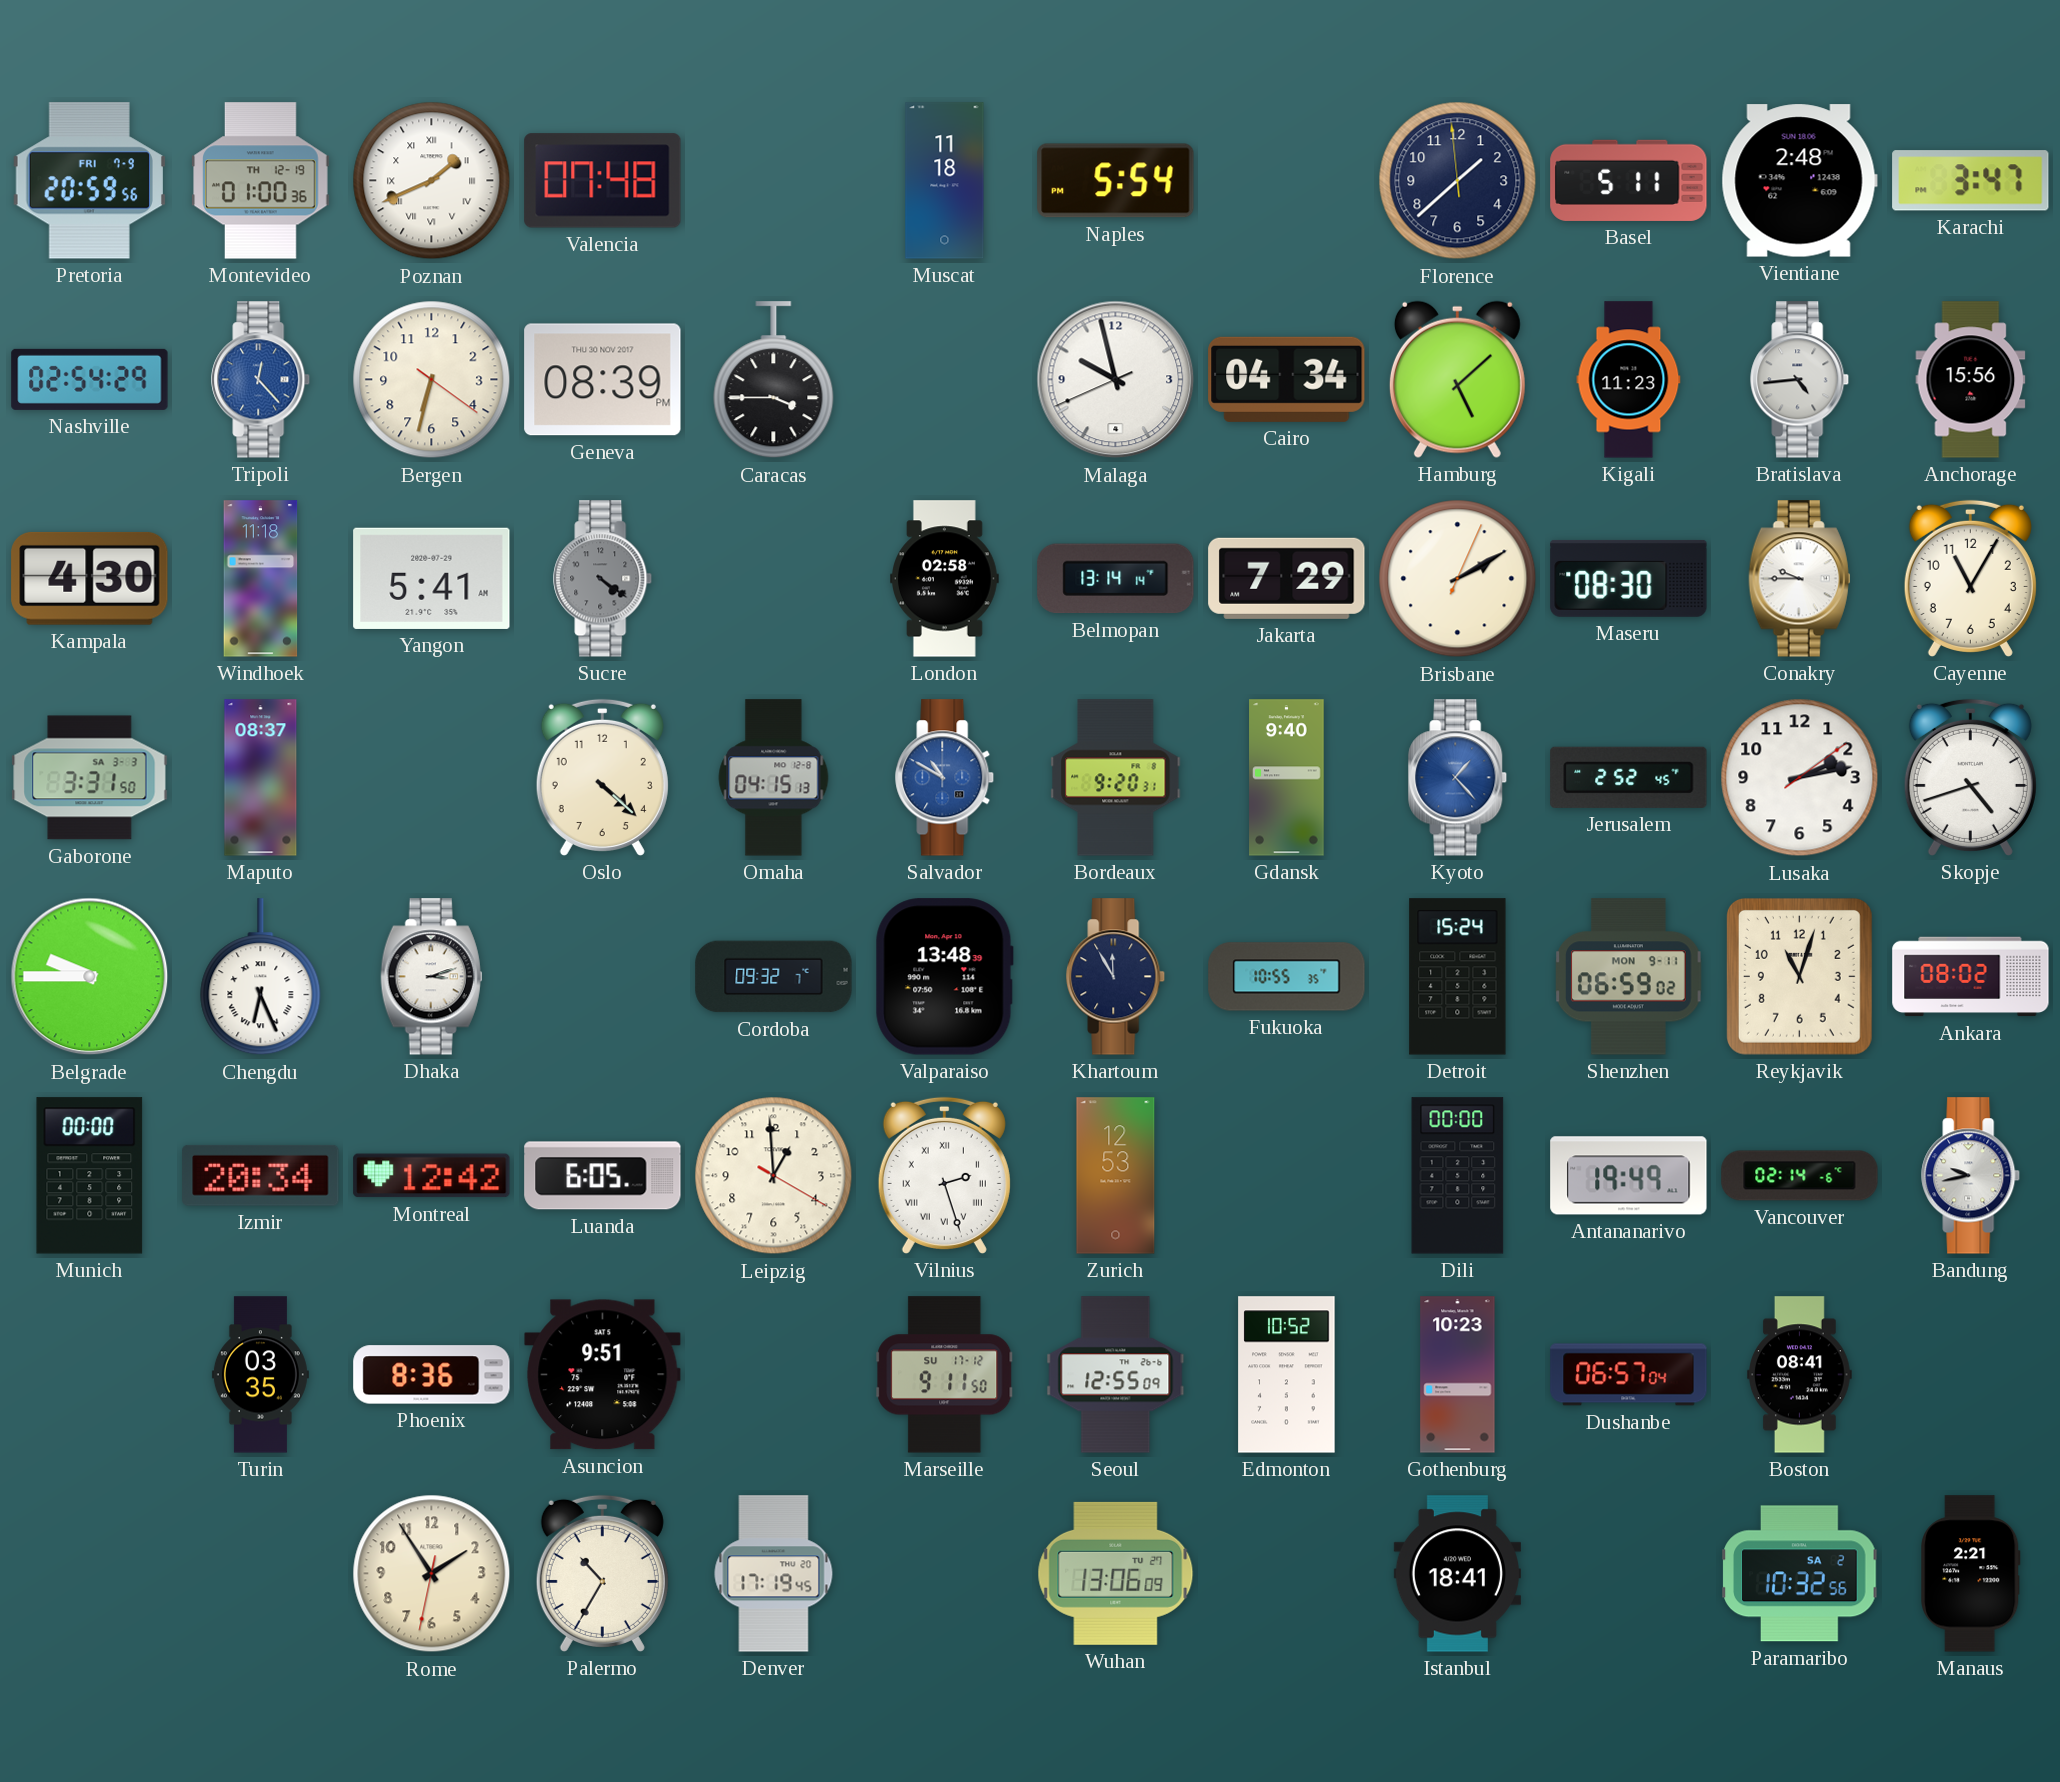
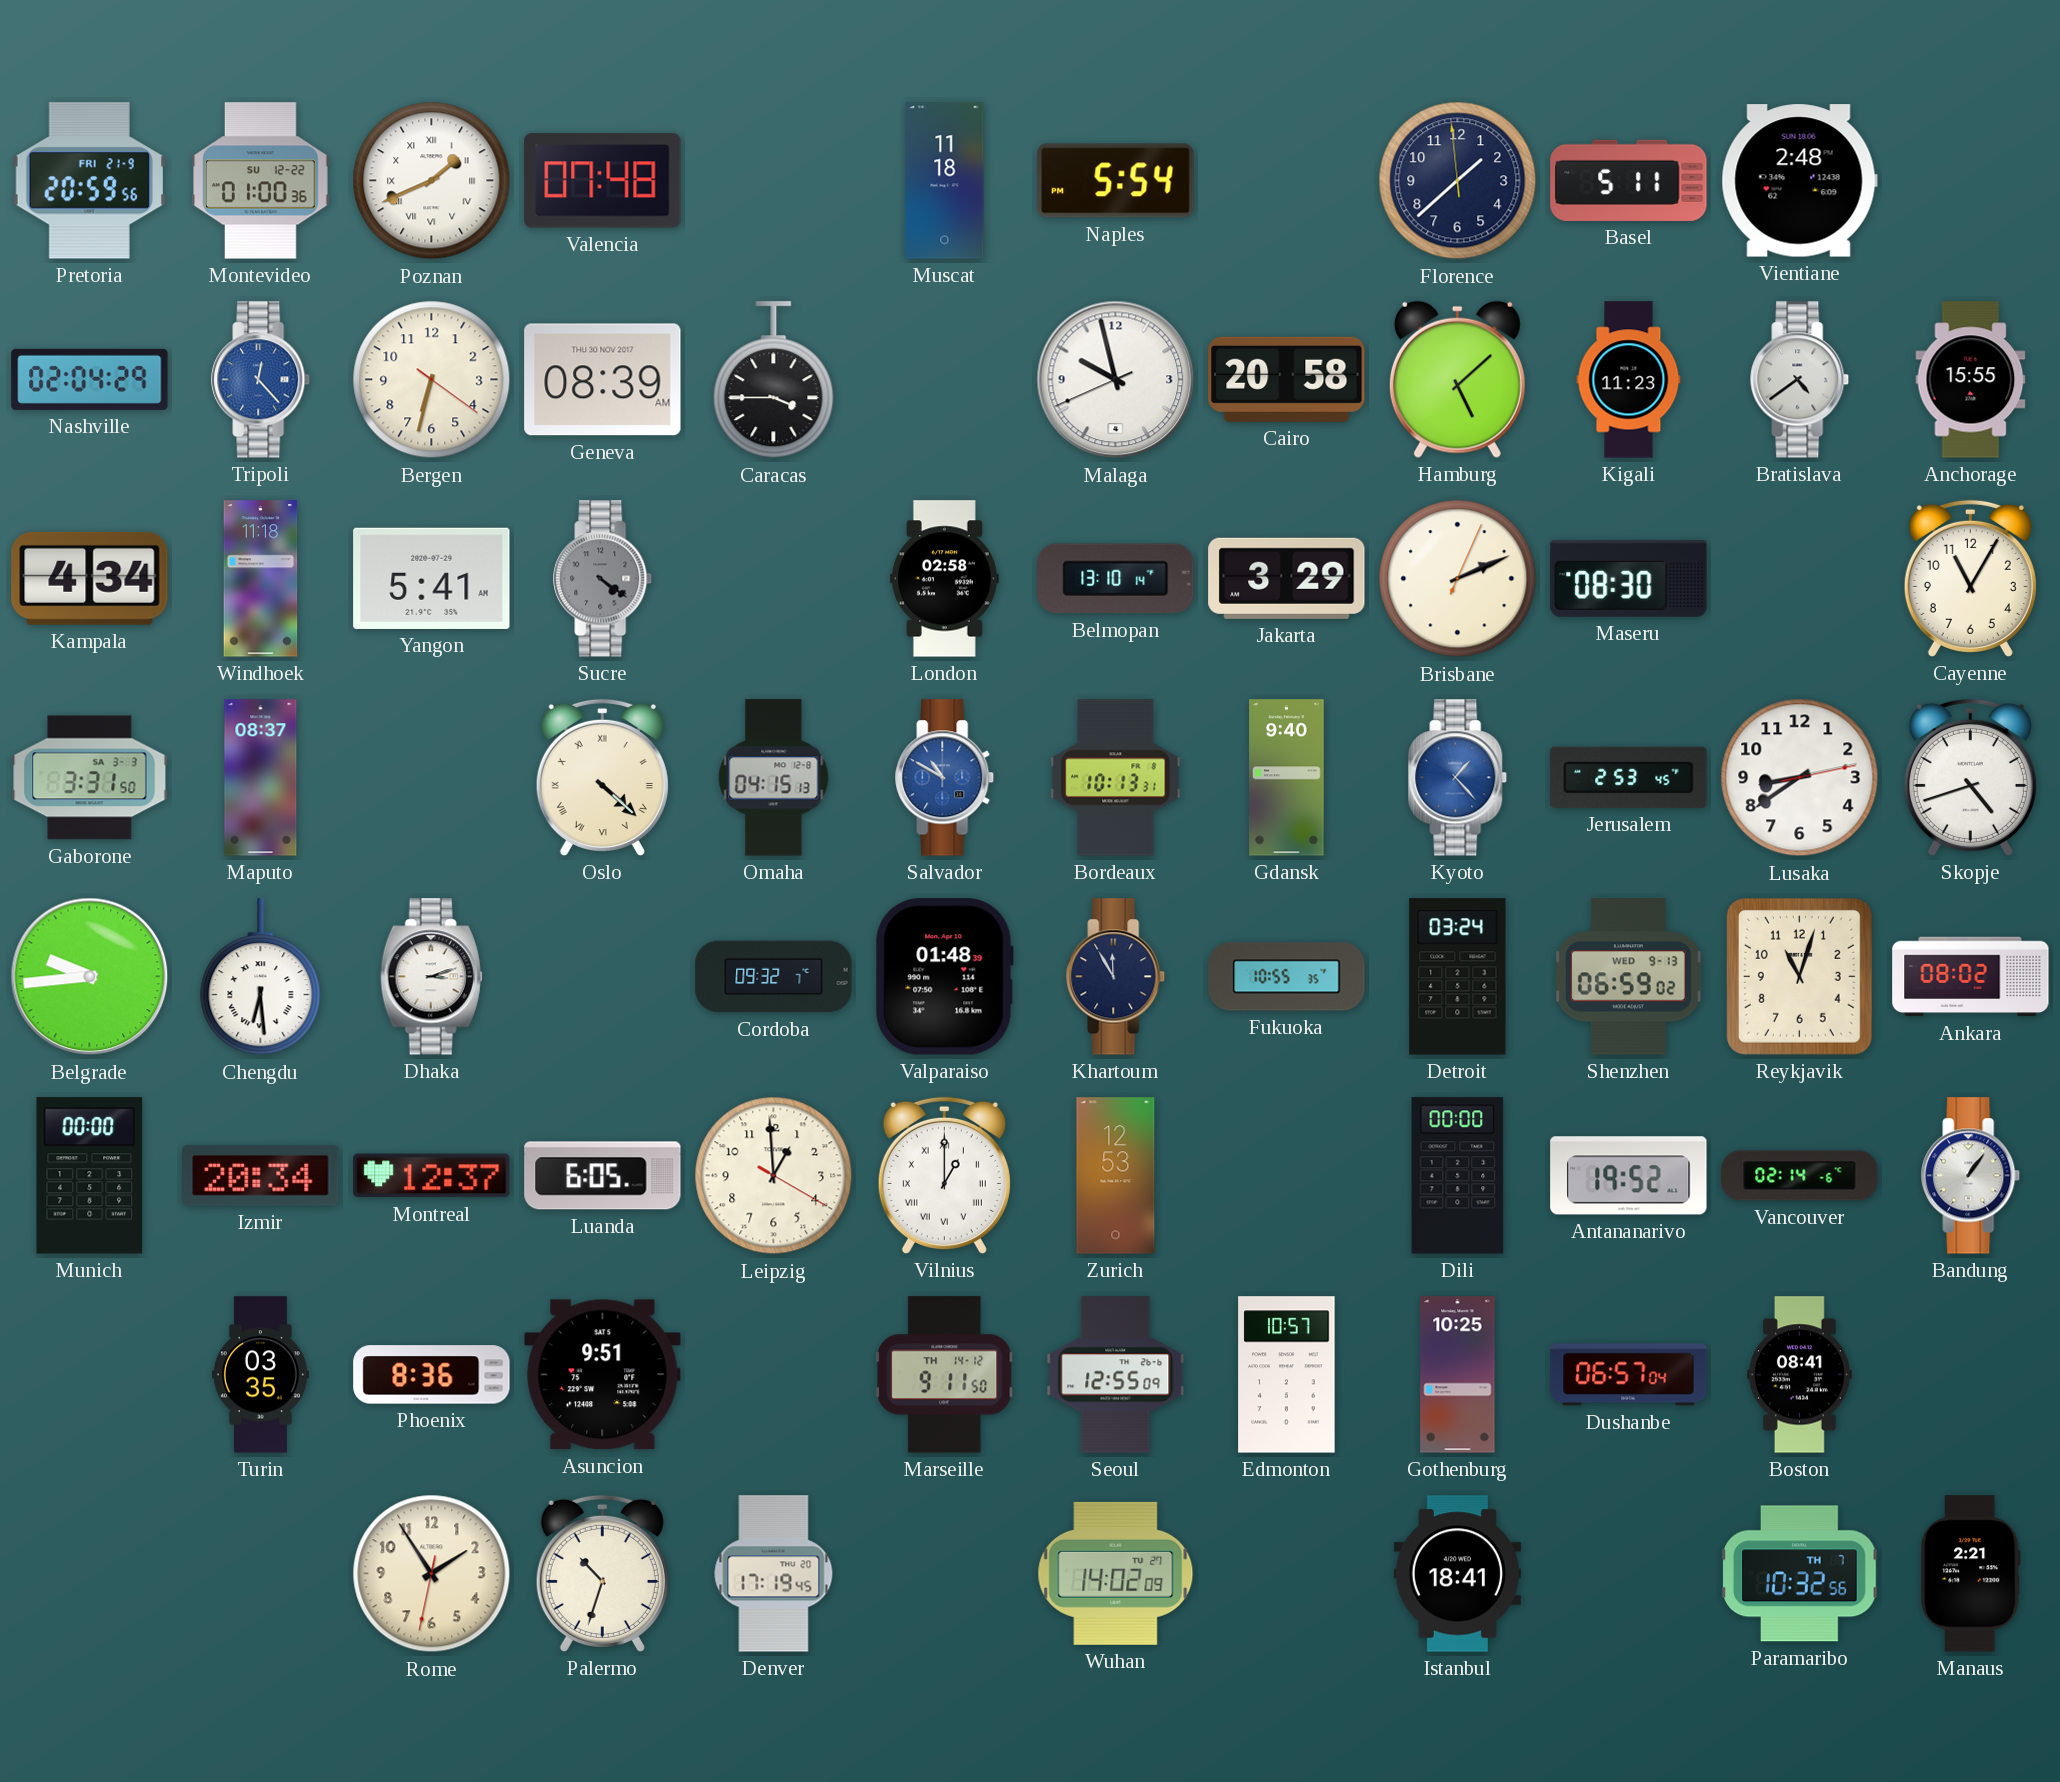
Pretoria date: FRI 7-9 -> FRI 21-9 (89, 181)
Montevideo date: TH 12-19 -> SU 12-22 (261, 181)
Karachi: 3:47 -> none (1971, 181)
Nashville: 02:54 -> 02:04 (90, 379)
Geneva: 08:39 PM -> 08:39 AM (603, 380)
Cairo: 04:34 -> 20:58 (1287, 379)
Bratislava: 4:44 -> 4:39 (1800, 380)
Anchorage: 15:56 -> 15:55 (1971, 380)
Kampala: 4:30 -> 4:34 (90, 578)
Belmopan: 13:14 -> 13:10 (1116, 579)
Jakarta: 7:29 -> 3:29 (1287, 578)
Brisbane: 2:10 -> 2:11 (1458, 579)
Conakry: 9:45 -> none (1800, 579)
Oslo numerals: Arabic -> Roman (602, 777)
Bordeaux: 9:20 -> 10:13 (1116, 778)
Jerusalem: 2:52 -> 2:53 (1629, 777)
Lusaka: 2:13 -> 8:39 (1800, 778)
Belgrade: 9:45 -> 9:44 (90, 977)
Chengdu: 6:26 -> 6:29 (261, 977)
Valparaiso: 13:48 -> 01:48 (944, 977)
Detroit: 15:24 -> 03:24 (1458, 977)
Shenzhen date: MON 9-11 -> WED 9-13 (1629, 977)
Montreal: 12:42 -> 12:37 (432, 1176)
Vilnius: 2:27 -> 1:00 (944, 1175)
Antananarivo: 19:49 -> 19:52 (1629, 1176)
Bandung: 9:43 -> 1:06 (1971, 1176)
Marseille date: SU 17-12 -> TH 14-12 (945, 1375)
Edmonton: 10:52 -> 10:57 (1287, 1375)
Gothenburg: 10:23 -> 10:25 (1458, 1375)
Palermo: 10:35 -> 10:33 (602, 1573)
Wuhan: 13:06 -> 14:02 (1116, 1573)
Paramaribo date: SA 2 -> TH 7 (1800, 1574)
